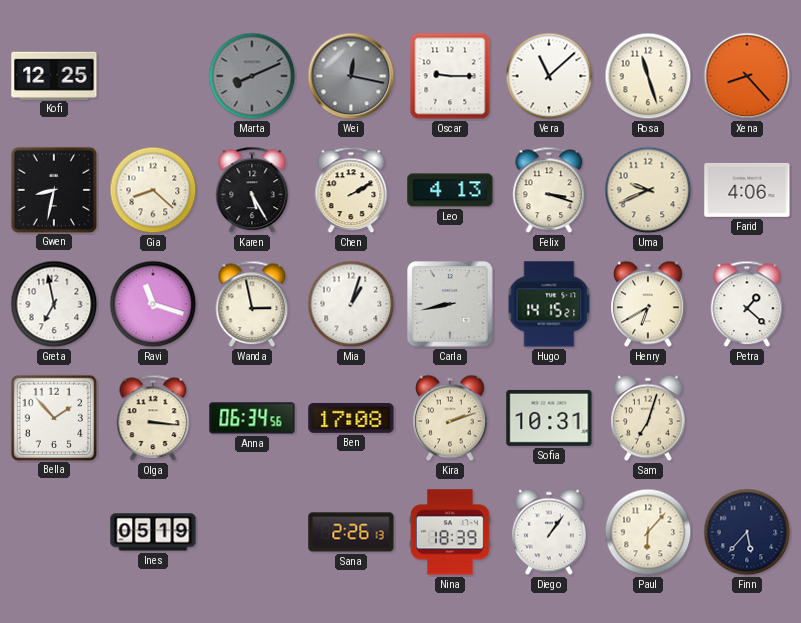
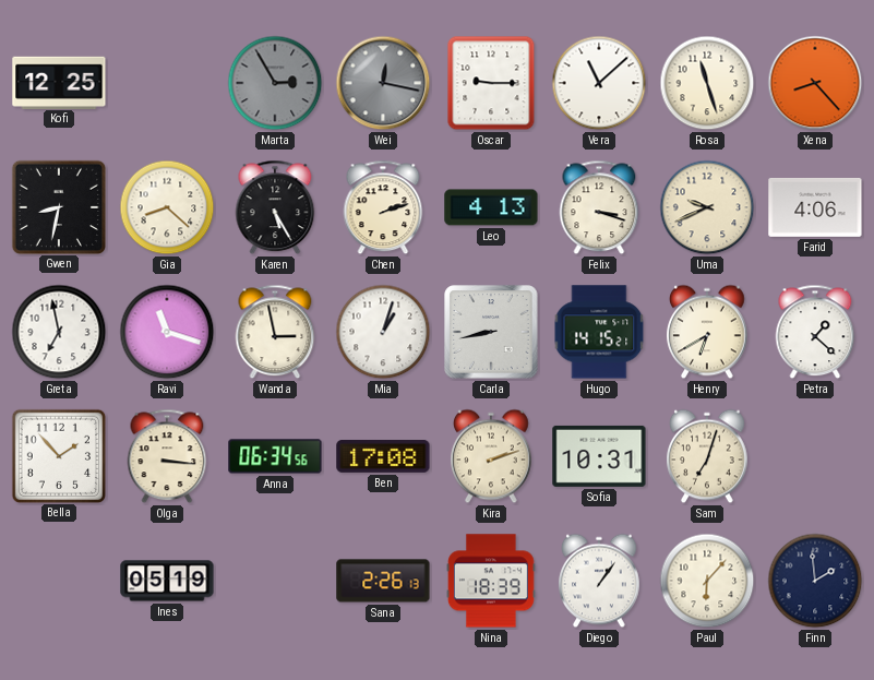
Marta: 8:11 -> 2:55 (275, 83)
Chen: 2:10 -> 2:12 (383, 207)
Finn: 5:37 -> 1:59 (815, 581)
